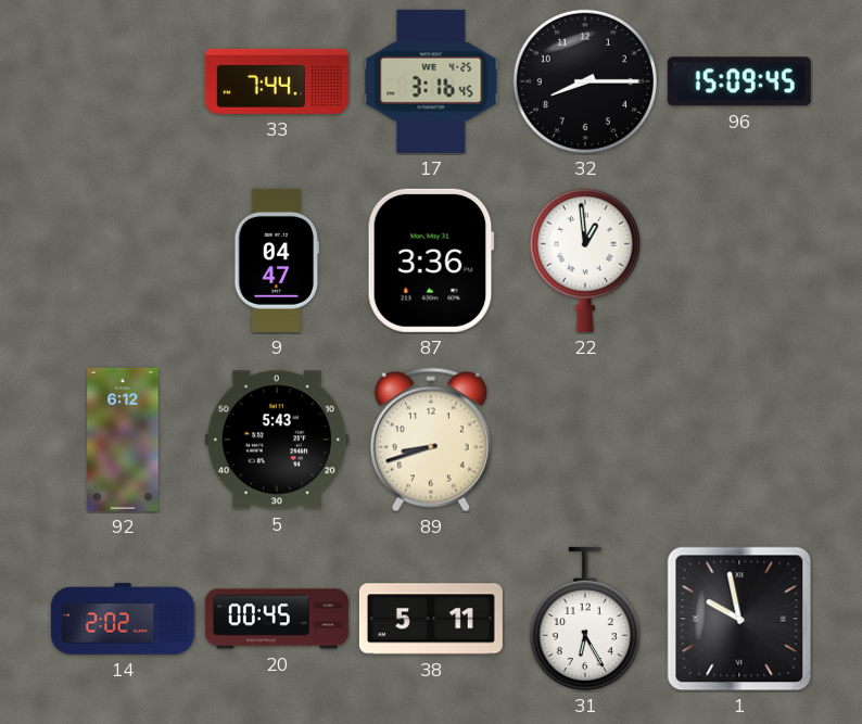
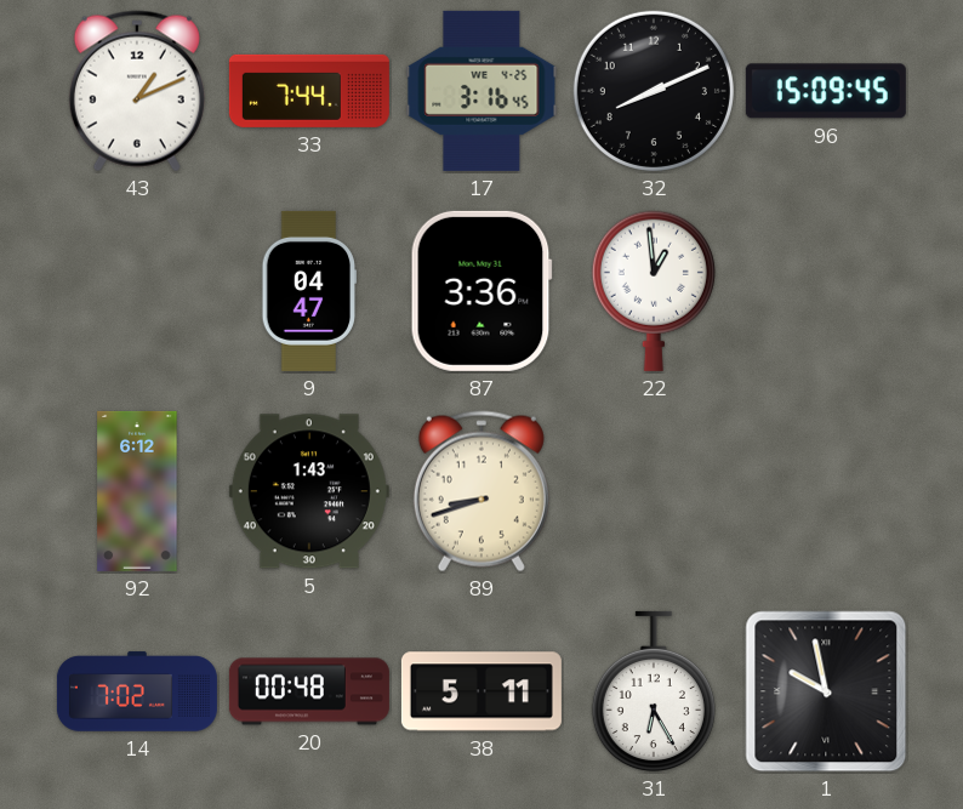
43: none -> 1:11 (137, 91)
32: 8:15 -> 8:11 (654, 91)
5: 5:43 -> 1:43 (309, 491)
14: 2:02 -> 7:02 (137, 691)
20: 00:45 -> 00:48 (309, 691)
